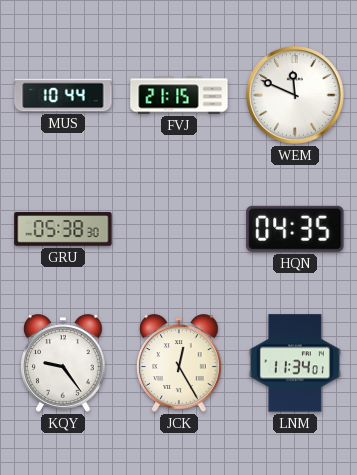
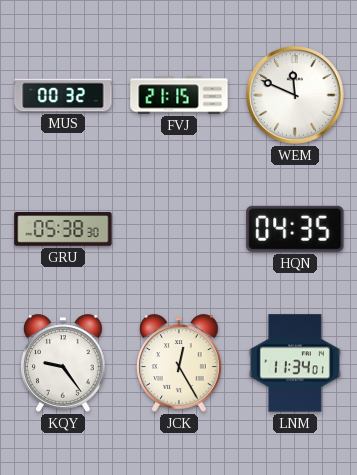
MUS: 10:44 -> 00:32 (63, 95)
